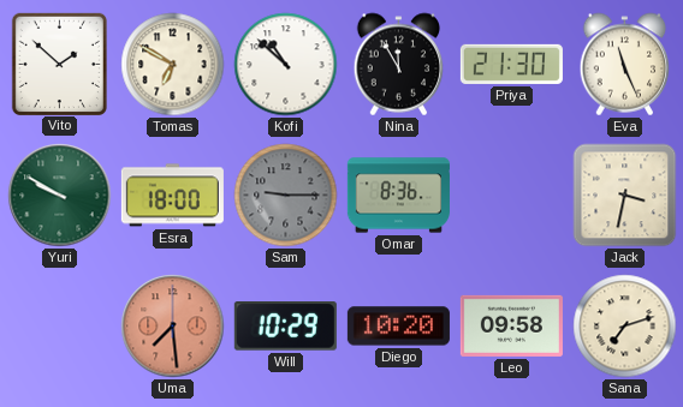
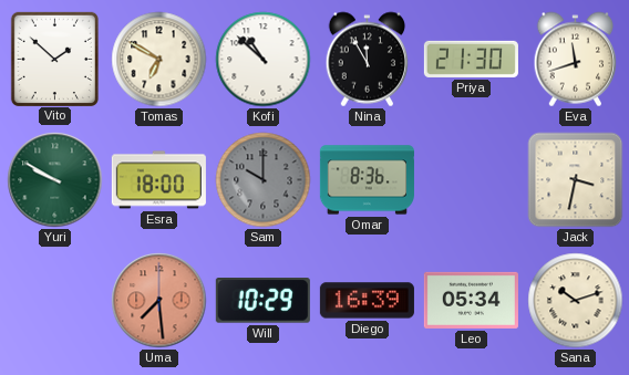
Eva: 11:26 -> 11:42 (576, 60)
Sam: 9:15 -> 10:00 (264, 180)
Diego: 10:20 -> 16:39 (367, 301)
Leo: 09:58 -> 05:34 (471, 300)
Sana: 7:12 -> 10:12 (576, 301)
